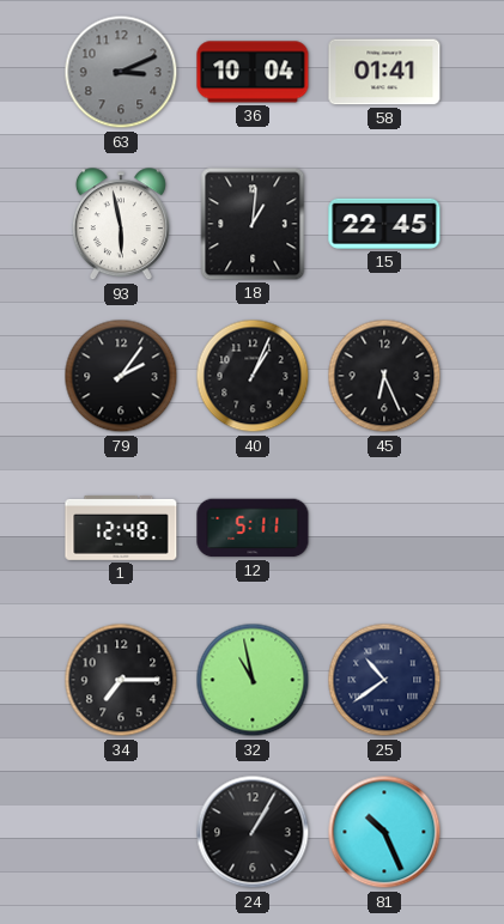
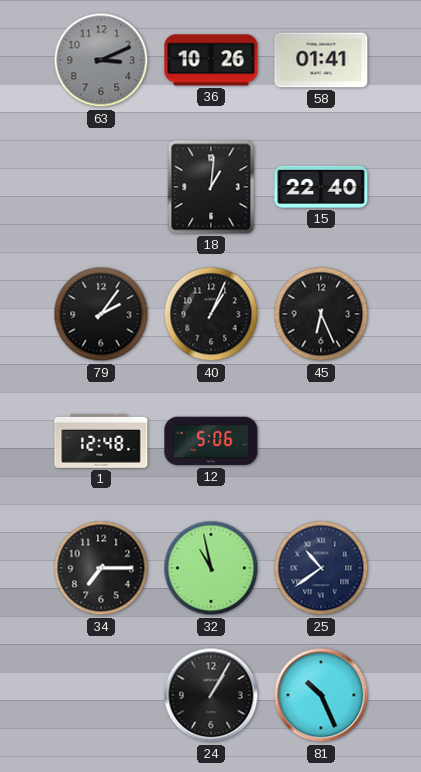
36: 10:04 -> 10:26 (211, 60)
93: 5:58 -> none (121, 225)
15: 22:45 -> 22:40 (321, 187)
12: 5:11 -> 5:06 (211, 441)
